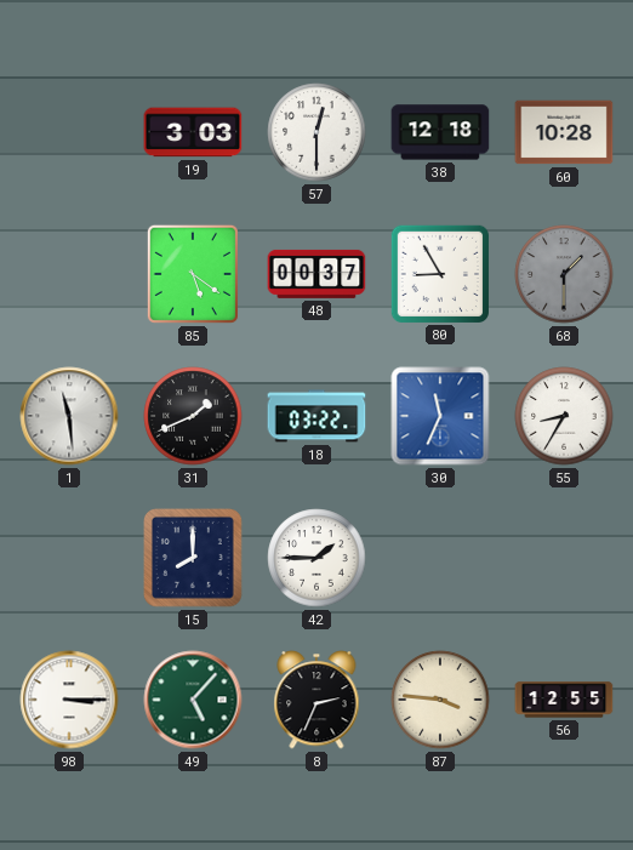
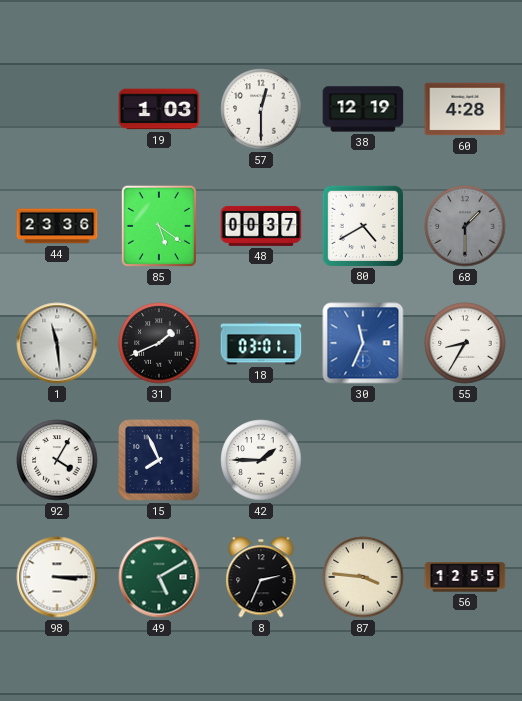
19: 3:03 -> 1:03 (159, 109)
38: 12:18 -> 12:19 (363, 109)
60: 10:28 -> 4:28 (465, 109)
44: none -> 23:36 (57, 226)
80: 8:55 -> 4:40 (362, 225)
18: 03:22 -> 03:01 (261, 343)
92: none -> 4:05 (57, 460)
15: 8:00 -> 7:56 (160, 461)
49: 5:07 -> 5:10 (159, 577)
